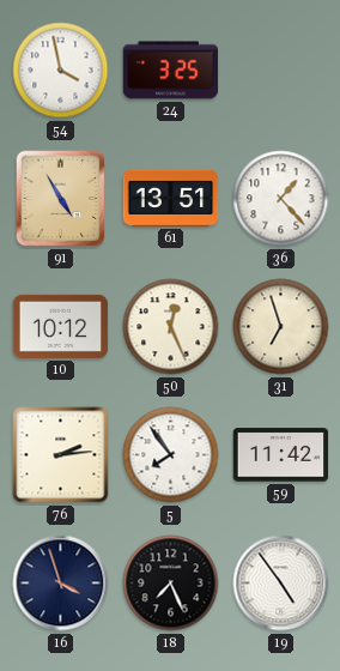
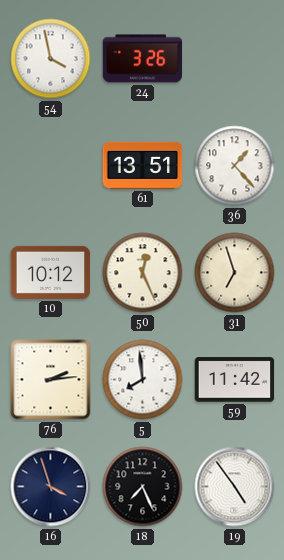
24: 3:25 -> 3:26 (143, 59)
91: 4:55 -> none (61, 199)
5: 7:54 -> 7:59 (143, 380)
